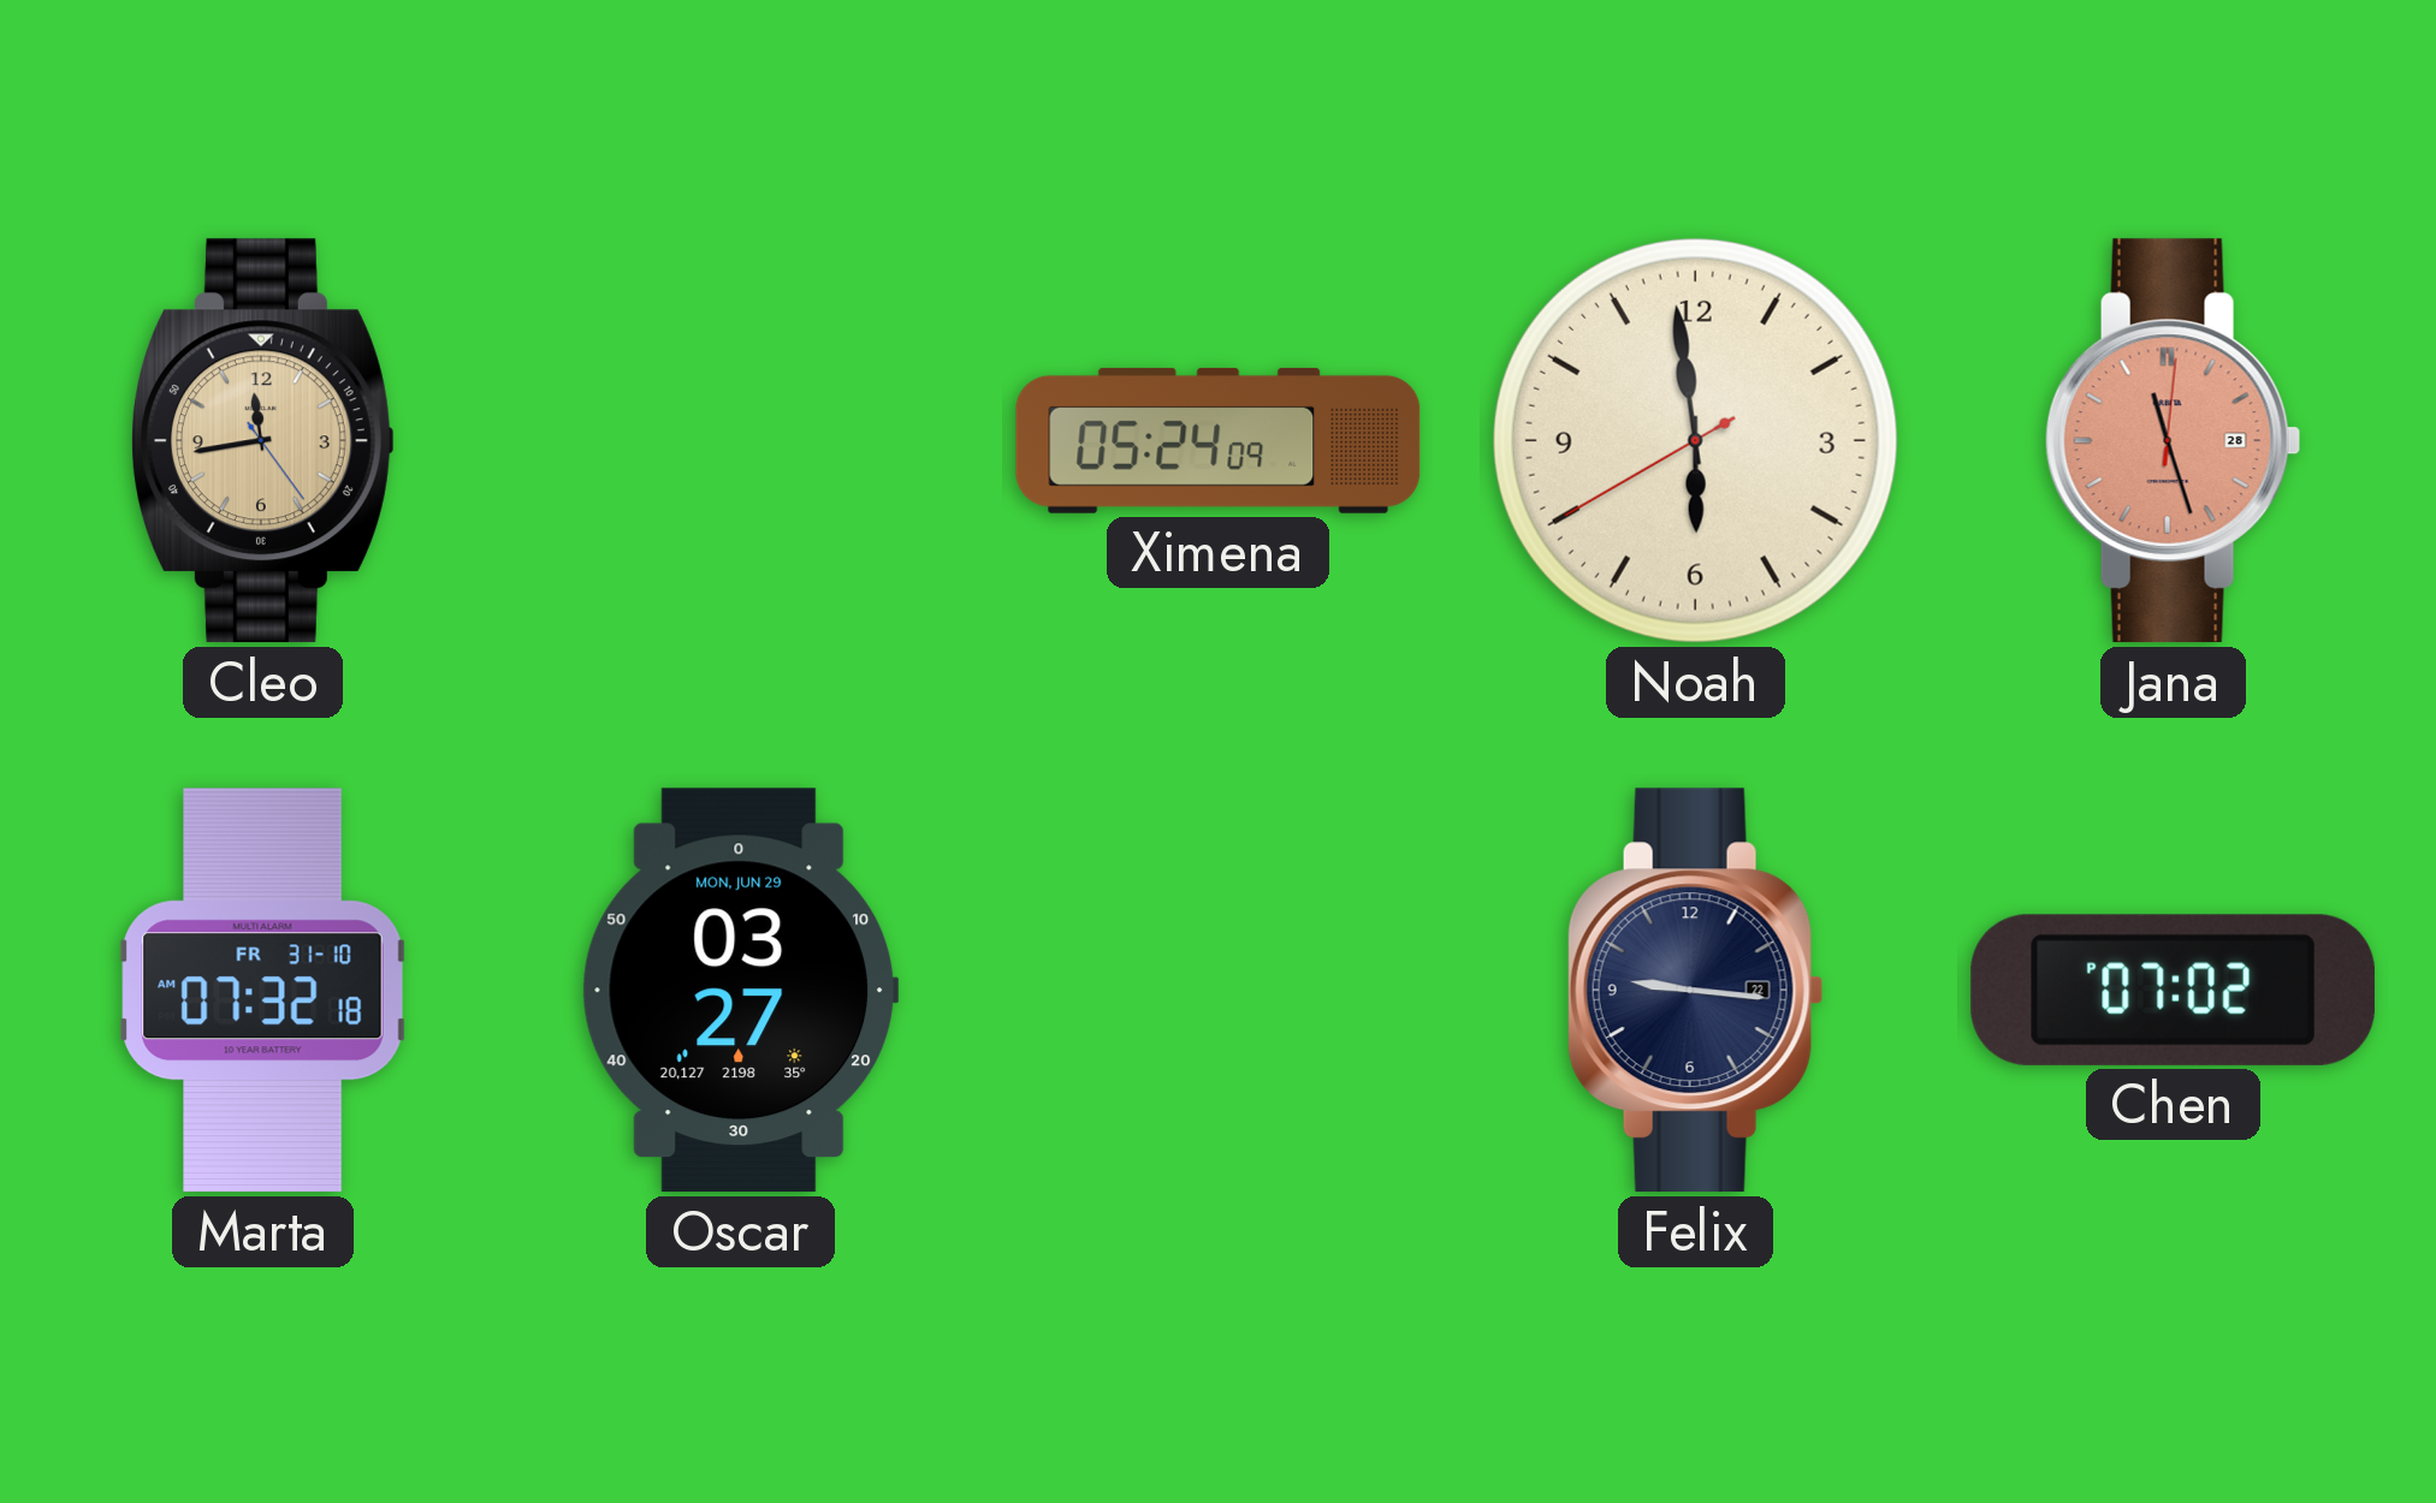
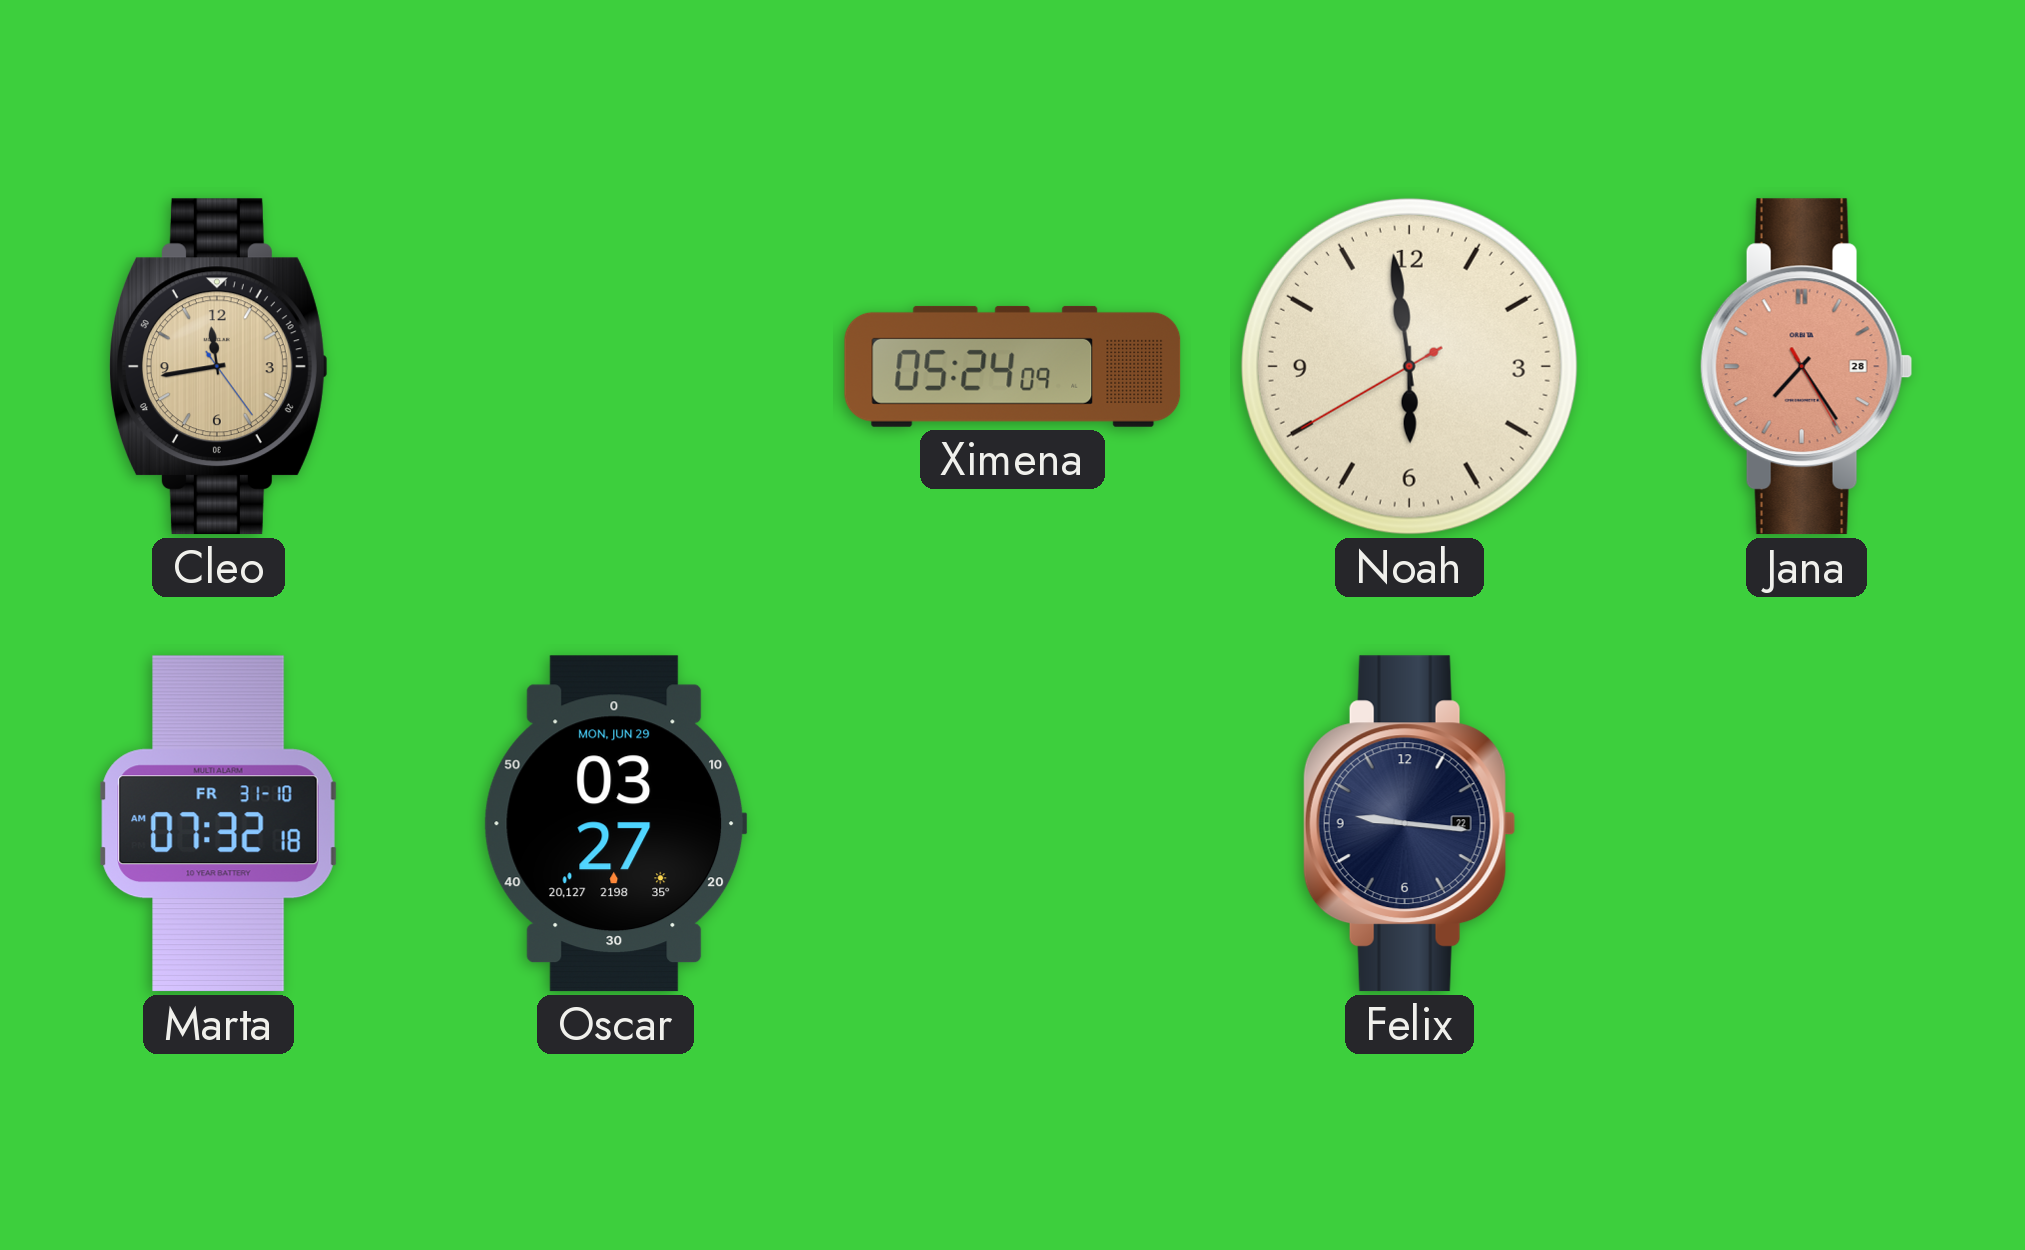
Jana: 11:27 -> 7:24 (1806, 367)
Chen: 07:02 -> none (2173, 990)
